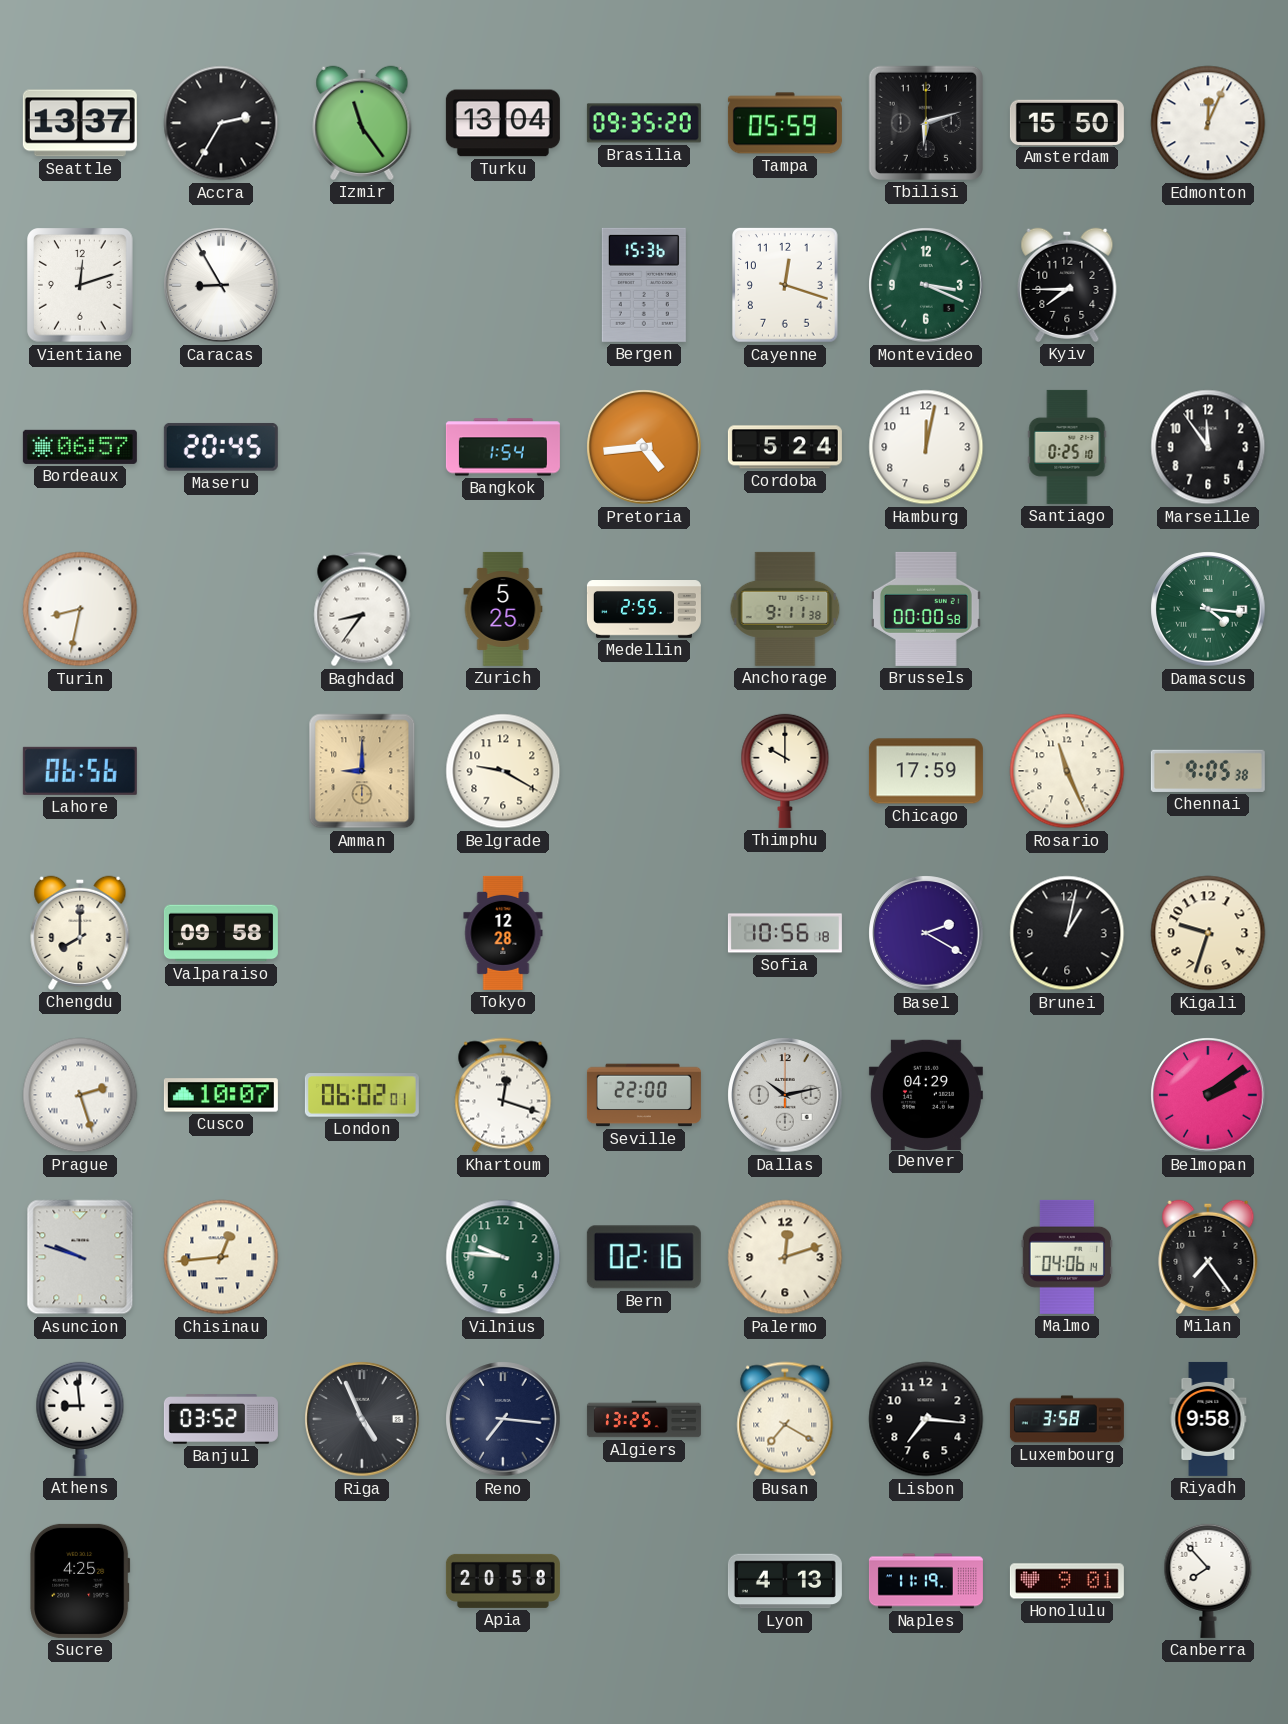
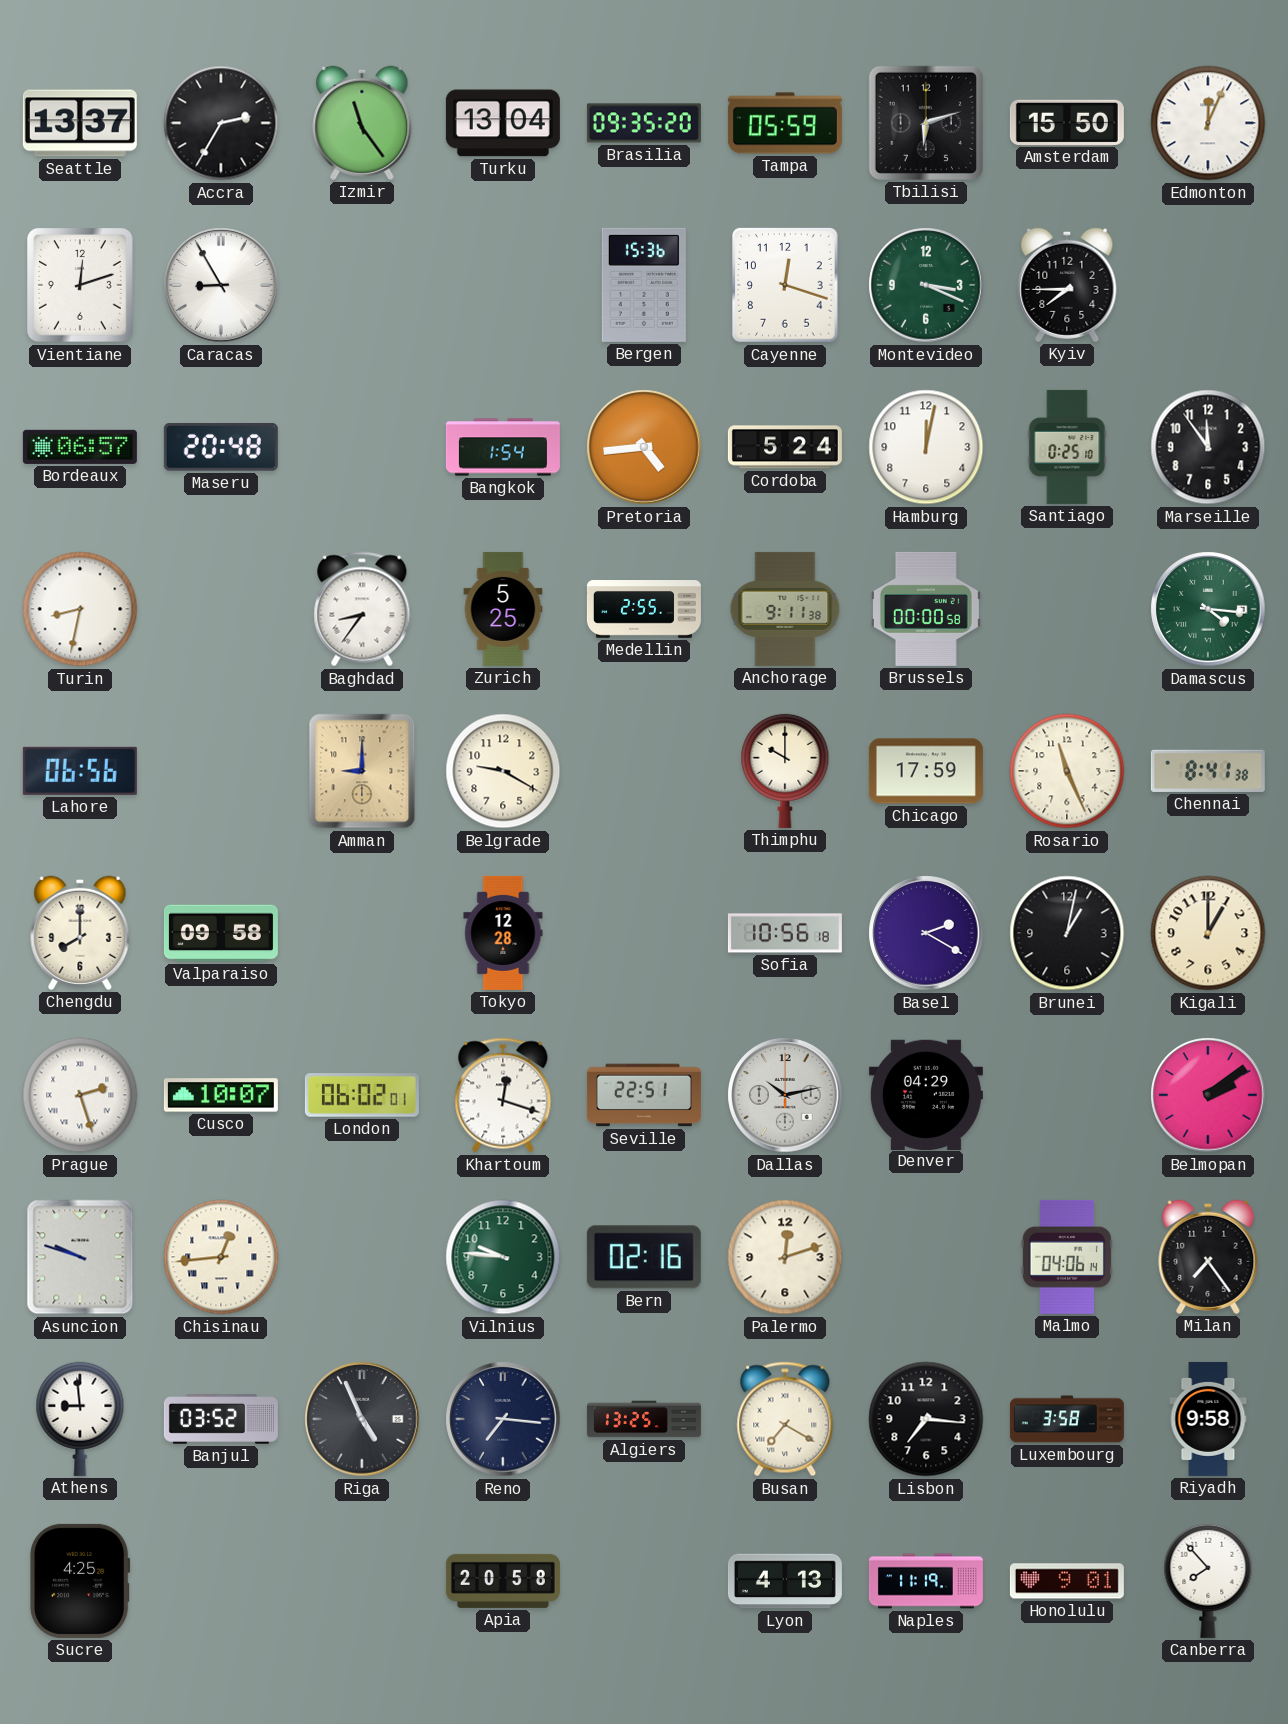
Maseru: 20:45 -> 20:48 (221, 447)
Chennai: 9:05 -> 8:41 (1208, 771)
Kigali: 9:33 -> 1:00 (1208, 933)
Seville: 22:00 -> 22:51 (644, 1095)
